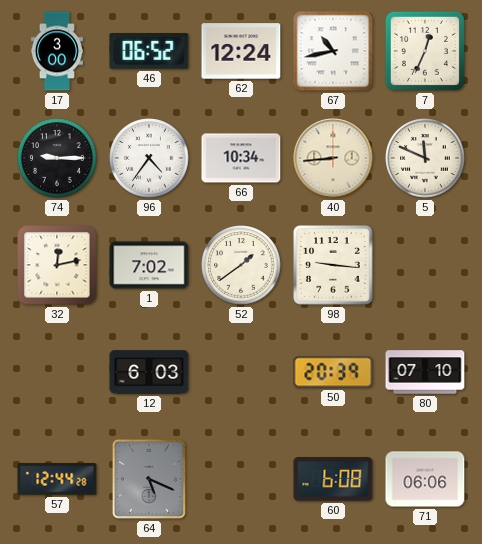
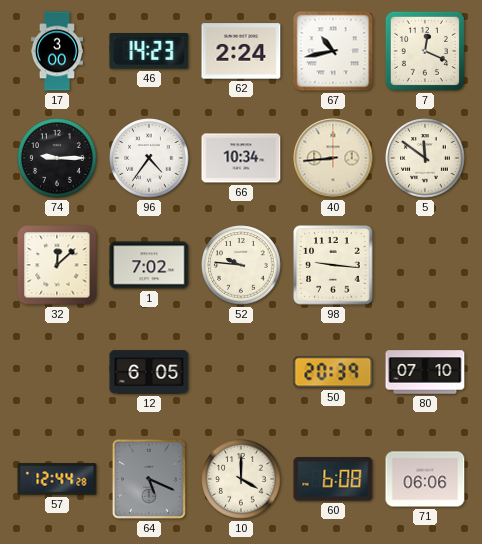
46: 06:52 -> 14:23 (149, 52)
62: 12:24 -> 2:24 (241, 51)
7: 12:34 -> 12:19 (425, 51)
5: 11:49 -> 11:51 (425, 158)
32: 12:13 -> 12:08 (57, 265)
52: 1:39 -> 9:46 (241, 265)
12: 6:03 -> 6:05 (149, 372)
10: none -> 4:00 (241, 479)
